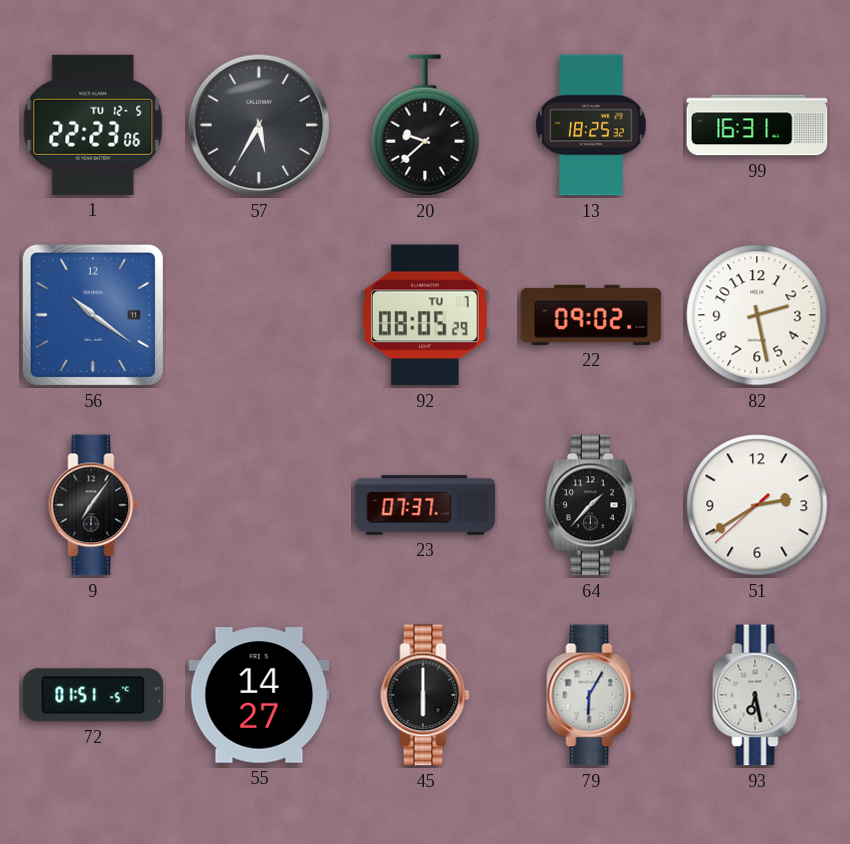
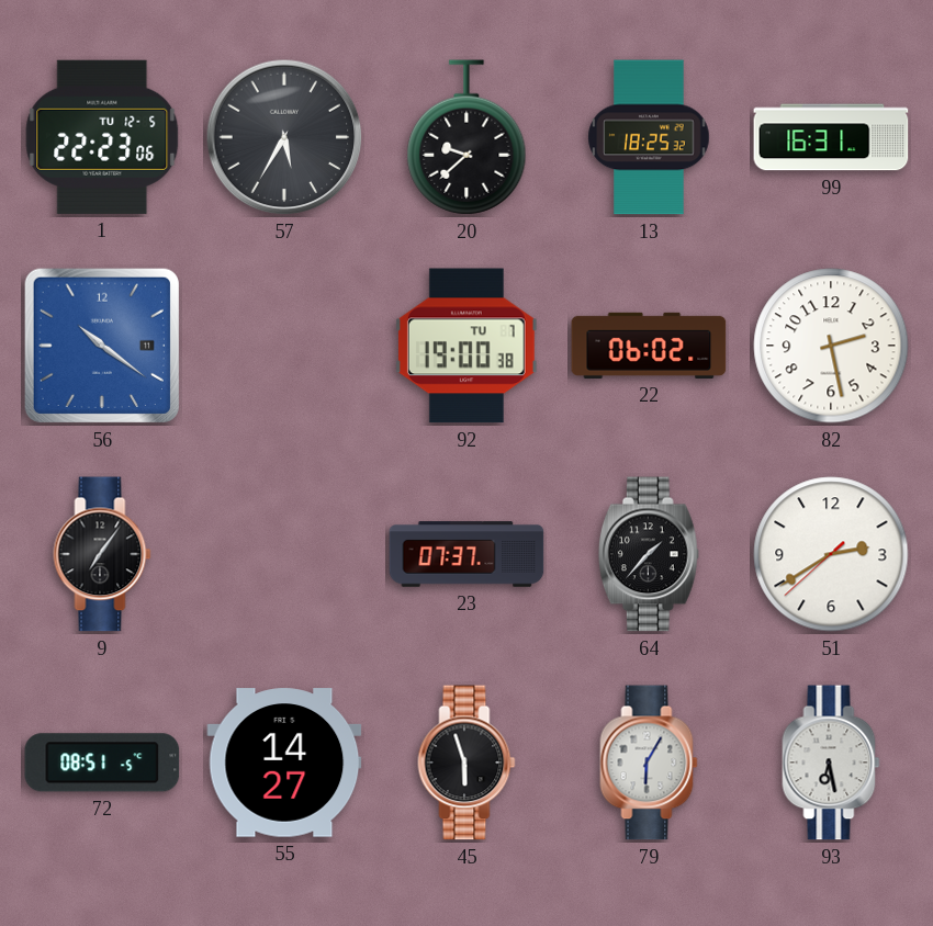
92: 08:05 -> 19:00 (466, 346)
22: 09:02 -> 06:02 (649, 346)
72: 01:51 -> 08:51 (102, 763)
45: 6:00 -> 5:57 (466, 763)
